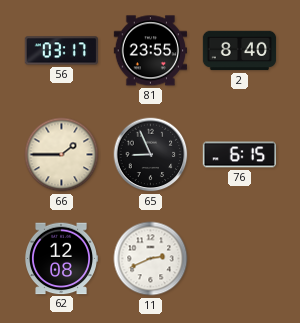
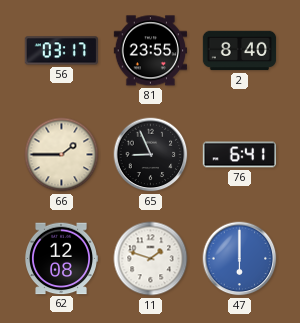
76: 6:15 -> 6:41 (239, 155)
11: 2:41 -> 1:48 (151, 259)
47: none -> 6:00 (240, 259)
